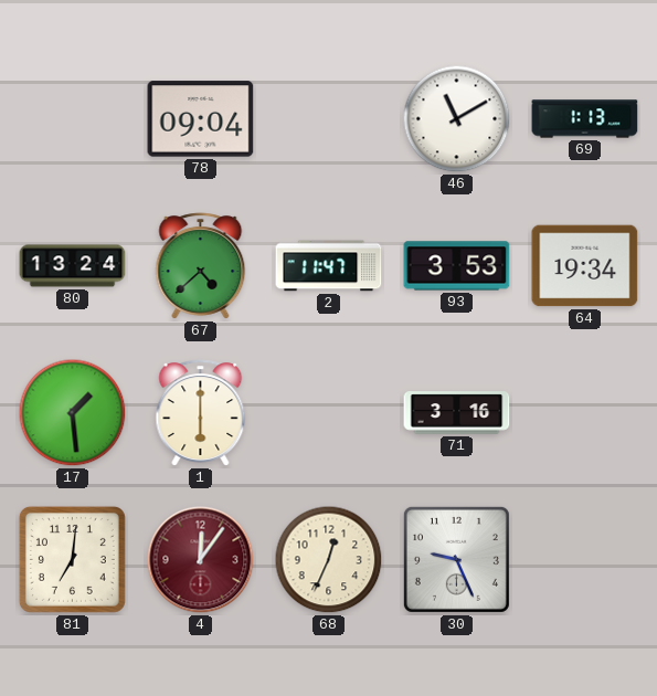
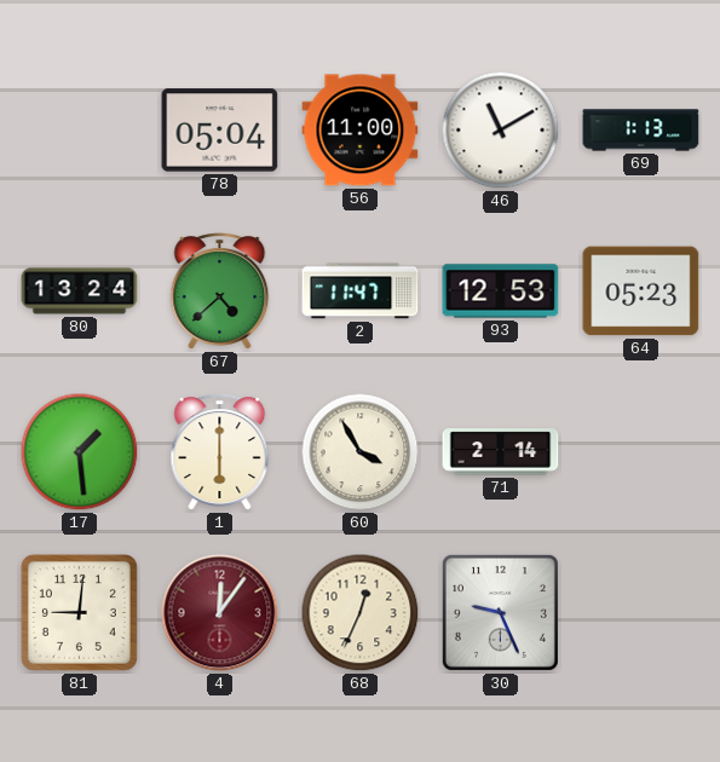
78: 09:04 -> 05:04 (220, 131)
56: none -> 11:00 (361, 131)
93: 3:53 -> 12:53 (501, 291)
64: 19:34 -> 05:23 (641, 291)
60: none -> 3:55 (361, 452)
71: 3:16 -> 2:14 (501, 452)
81: 7:01 -> 9:01 (79, 612)
